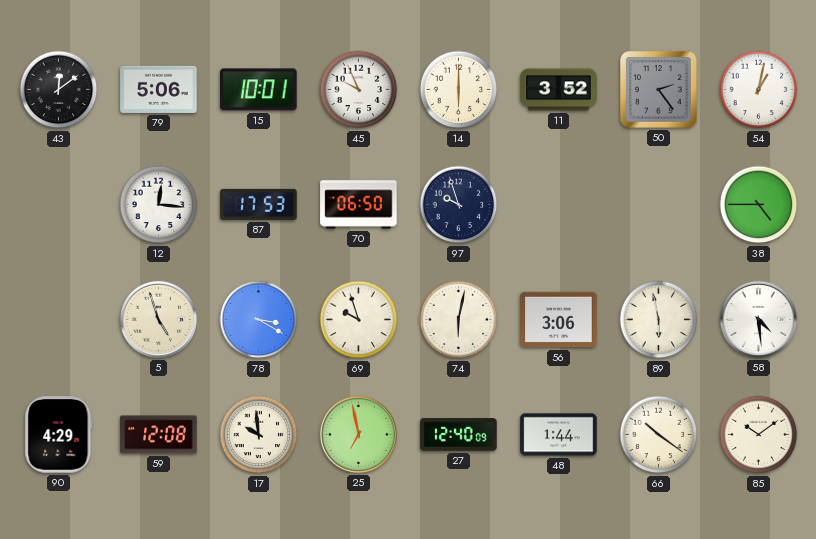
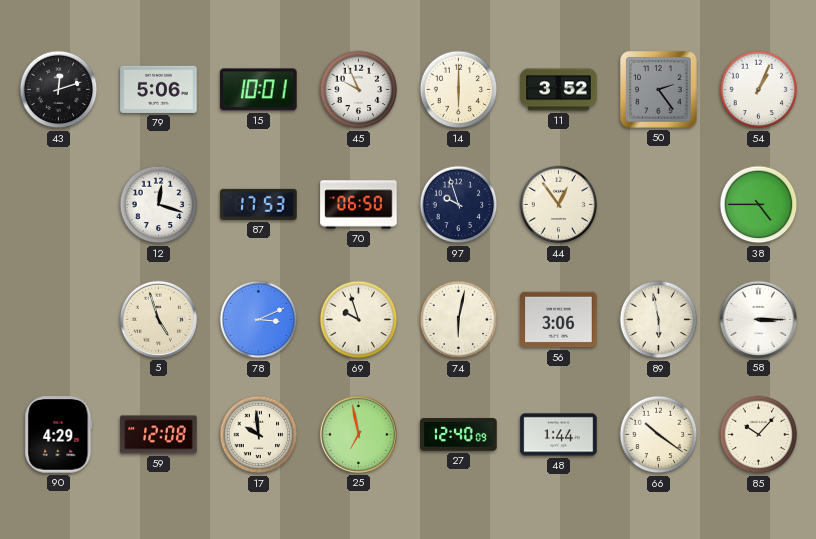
43: 12:09 -> 12:12 (59, 90)
54: 1:02 -> 1:04 (759, 90)
12: 12:16 -> 12:18 (159, 205)
44: none -> 12:54 (559, 205)
78: 3:20 -> 3:11 (259, 320)
58: 4:29 -> 3:15 (758, 319)
85: 10:09 -> 10:07 (759, 435)
